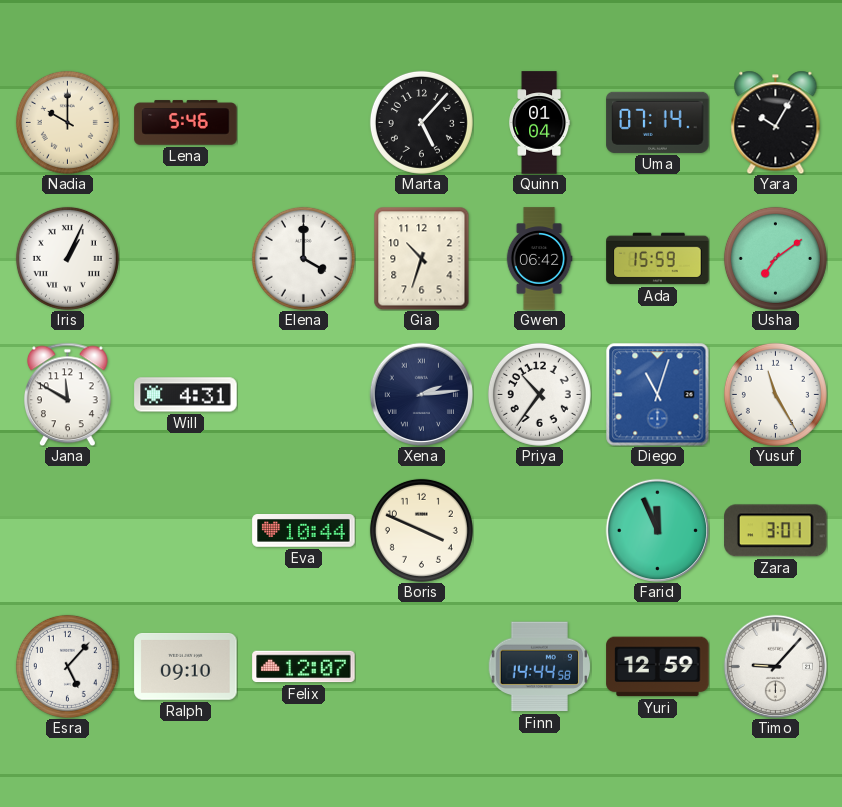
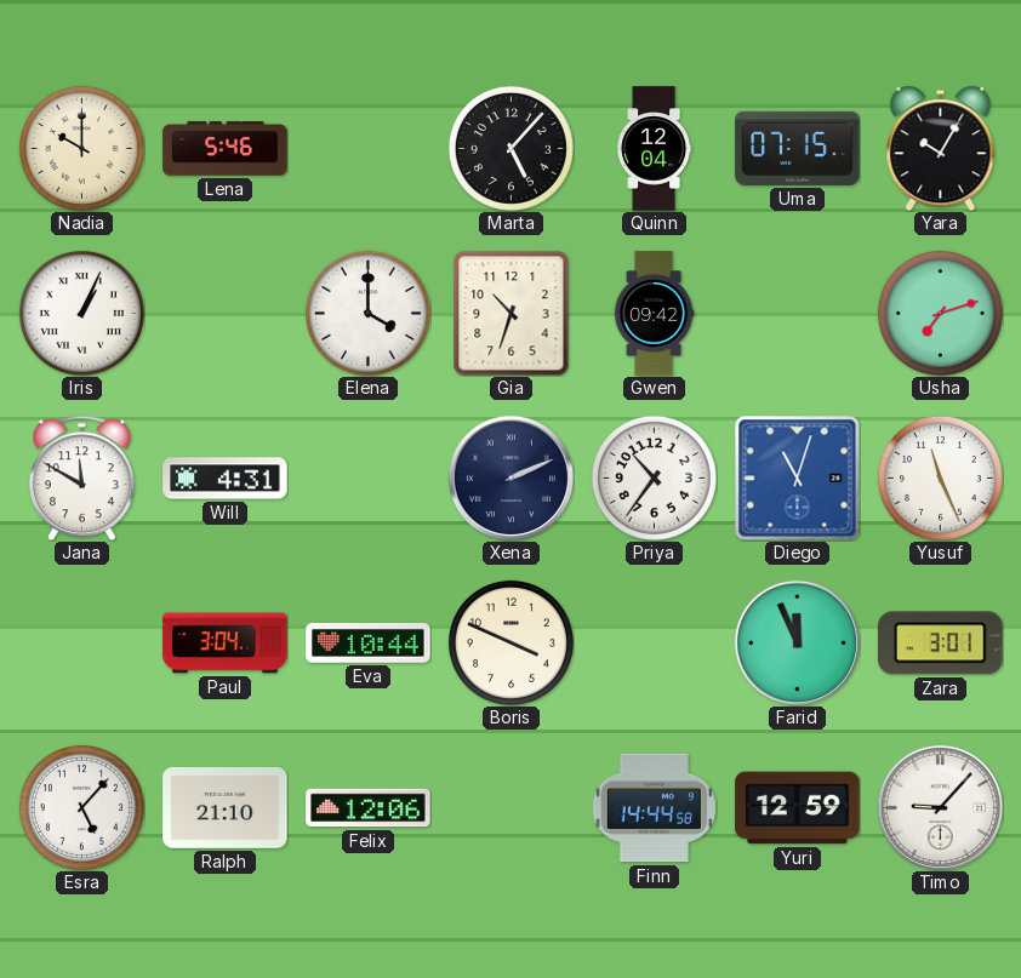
Quinn: 01:04 -> 12:04 (655, 149)
Uma: 07:14 -> 07:15 (798, 148)
Gwen: 06:42 -> 09:42 (654, 314)
Ada: 15:59 -> none (658, 259)
Usha: 7:09 -> 7:12 (940, 313)
Xena: 2:14 -> 2:11 (510, 477)
Yusuf: 11:25 -> 11:26 (940, 477)
Paul: none -> 3:04 (226, 644)
Ralph: 09:10 -> 21:10 (226, 807)
Felix: 12:07 -> 12:06 (369, 808)
